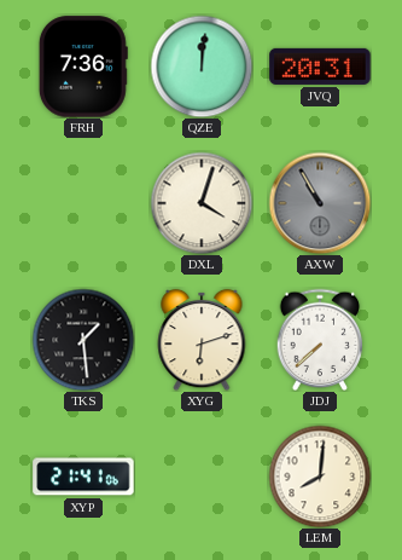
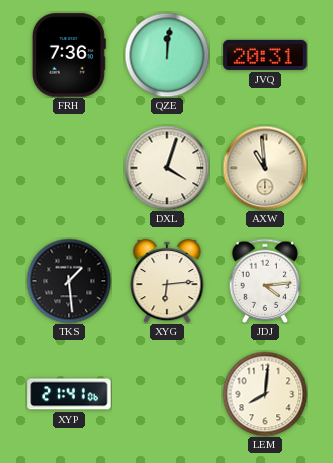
AXW: 10:55 -> 10:59 (265, 168)
AXW dial: grey -> cream (265, 168)
XYG: 6:12 -> 6:14 (167, 281)
JDJ: 7:38 -> 4:14 (265, 280)
